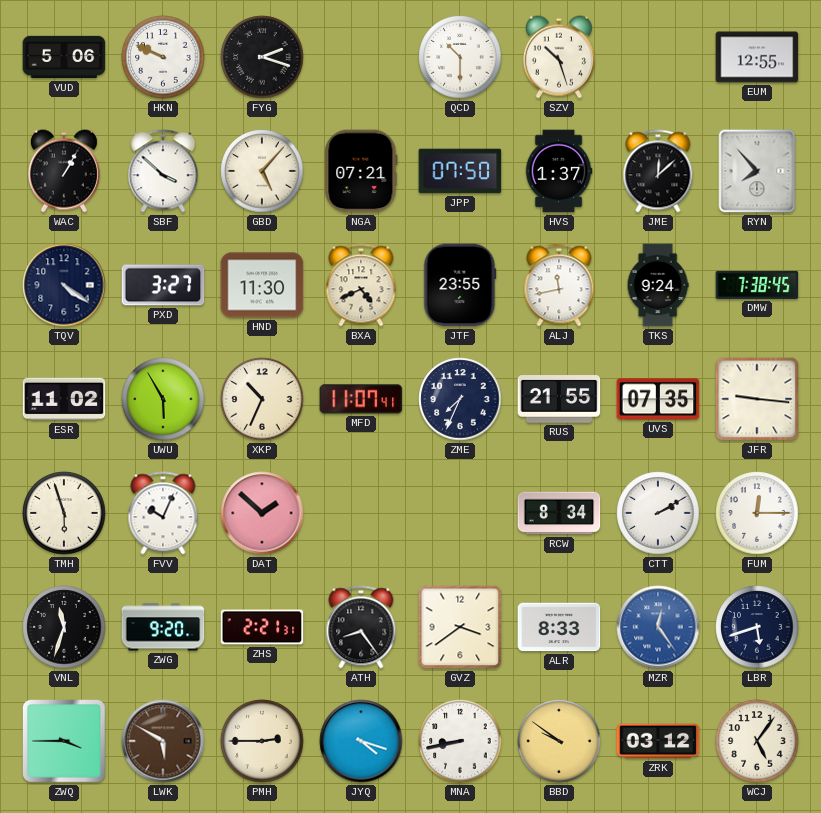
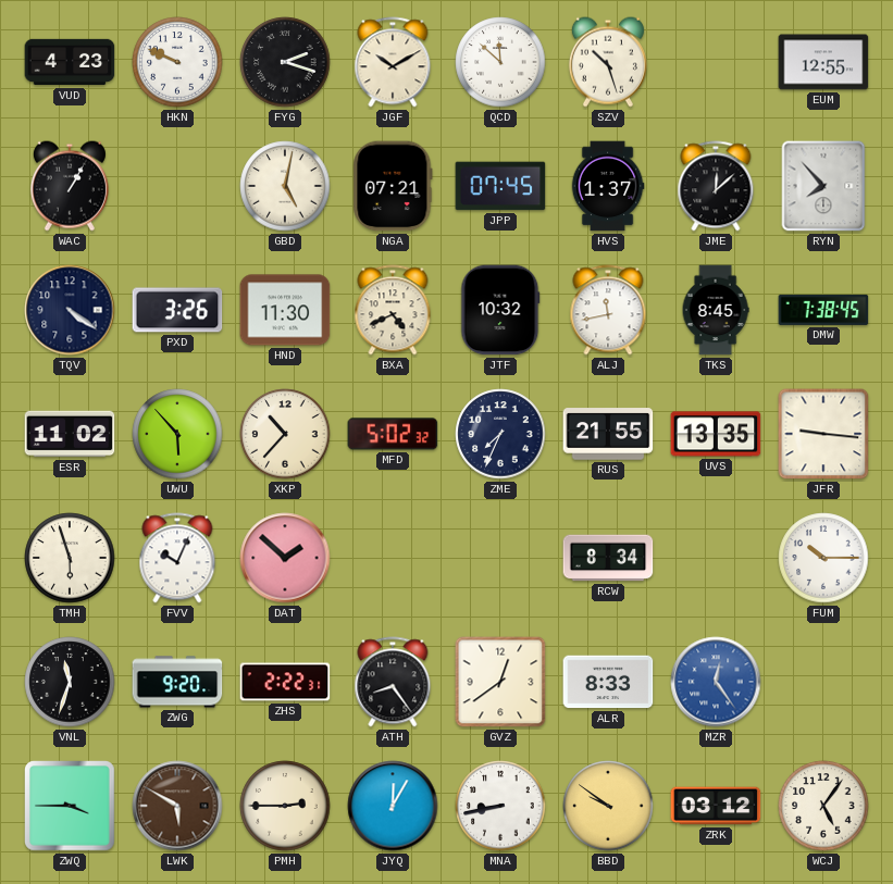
VUD: 5:06 -> 4:23 (70, 62)
JGF: none -> 10:10 (393, 62)
QCD: 10:30 -> 11:52 (500, 62)
SBF: 3:52 -> none (163, 171)
GBD: 5:07 -> 5:02 (285, 186)
JPP: 07:50 -> 07:45 (500, 186)
PXD: 3:27 -> 3:26 (177, 310)
JTF: 23:55 -> 10:32 (500, 310)
TKS: 9:24 -> 8:45 (716, 310)
UWU: 5:55 -> 5:53 (177, 434)
XKP: 10:34 -> 10:37 (285, 434)
MFD: 11:07 -> 5:02 (393, 434)
UVS: 07:35 -> 13:35 (716, 434)
CTT: 2:10 -> none (658, 513)
FUM: 12:15 -> 10:15 (823, 558)
ZHS: 2:21 -> 2:22 (285, 682)
GVZ: 3:39 -> 12:39 (500, 682)
LBR: 5:42 -> none (757, 627)
JYQ: 4:18 -> 12:05 (393, 806)
